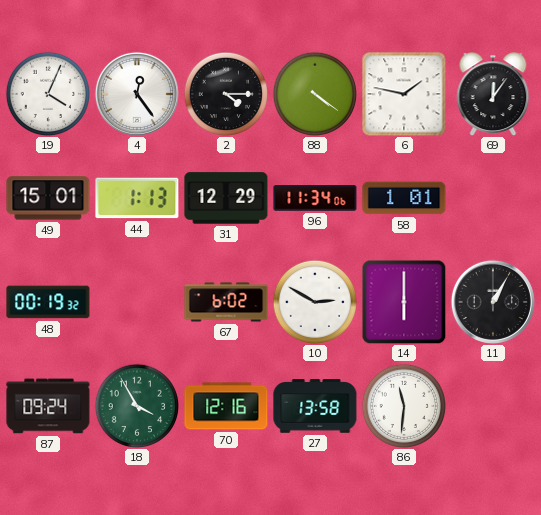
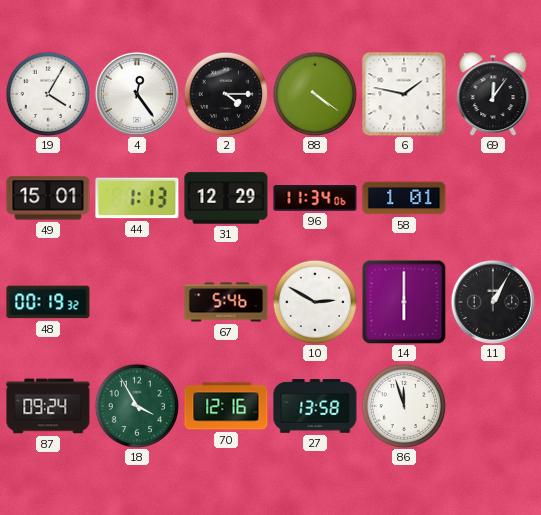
19: 4:04 -> 4:05 (47, 93)
67: 6:02 -> 5:46 (226, 302)
86: 11:31 -> 11:57 (403, 405)
